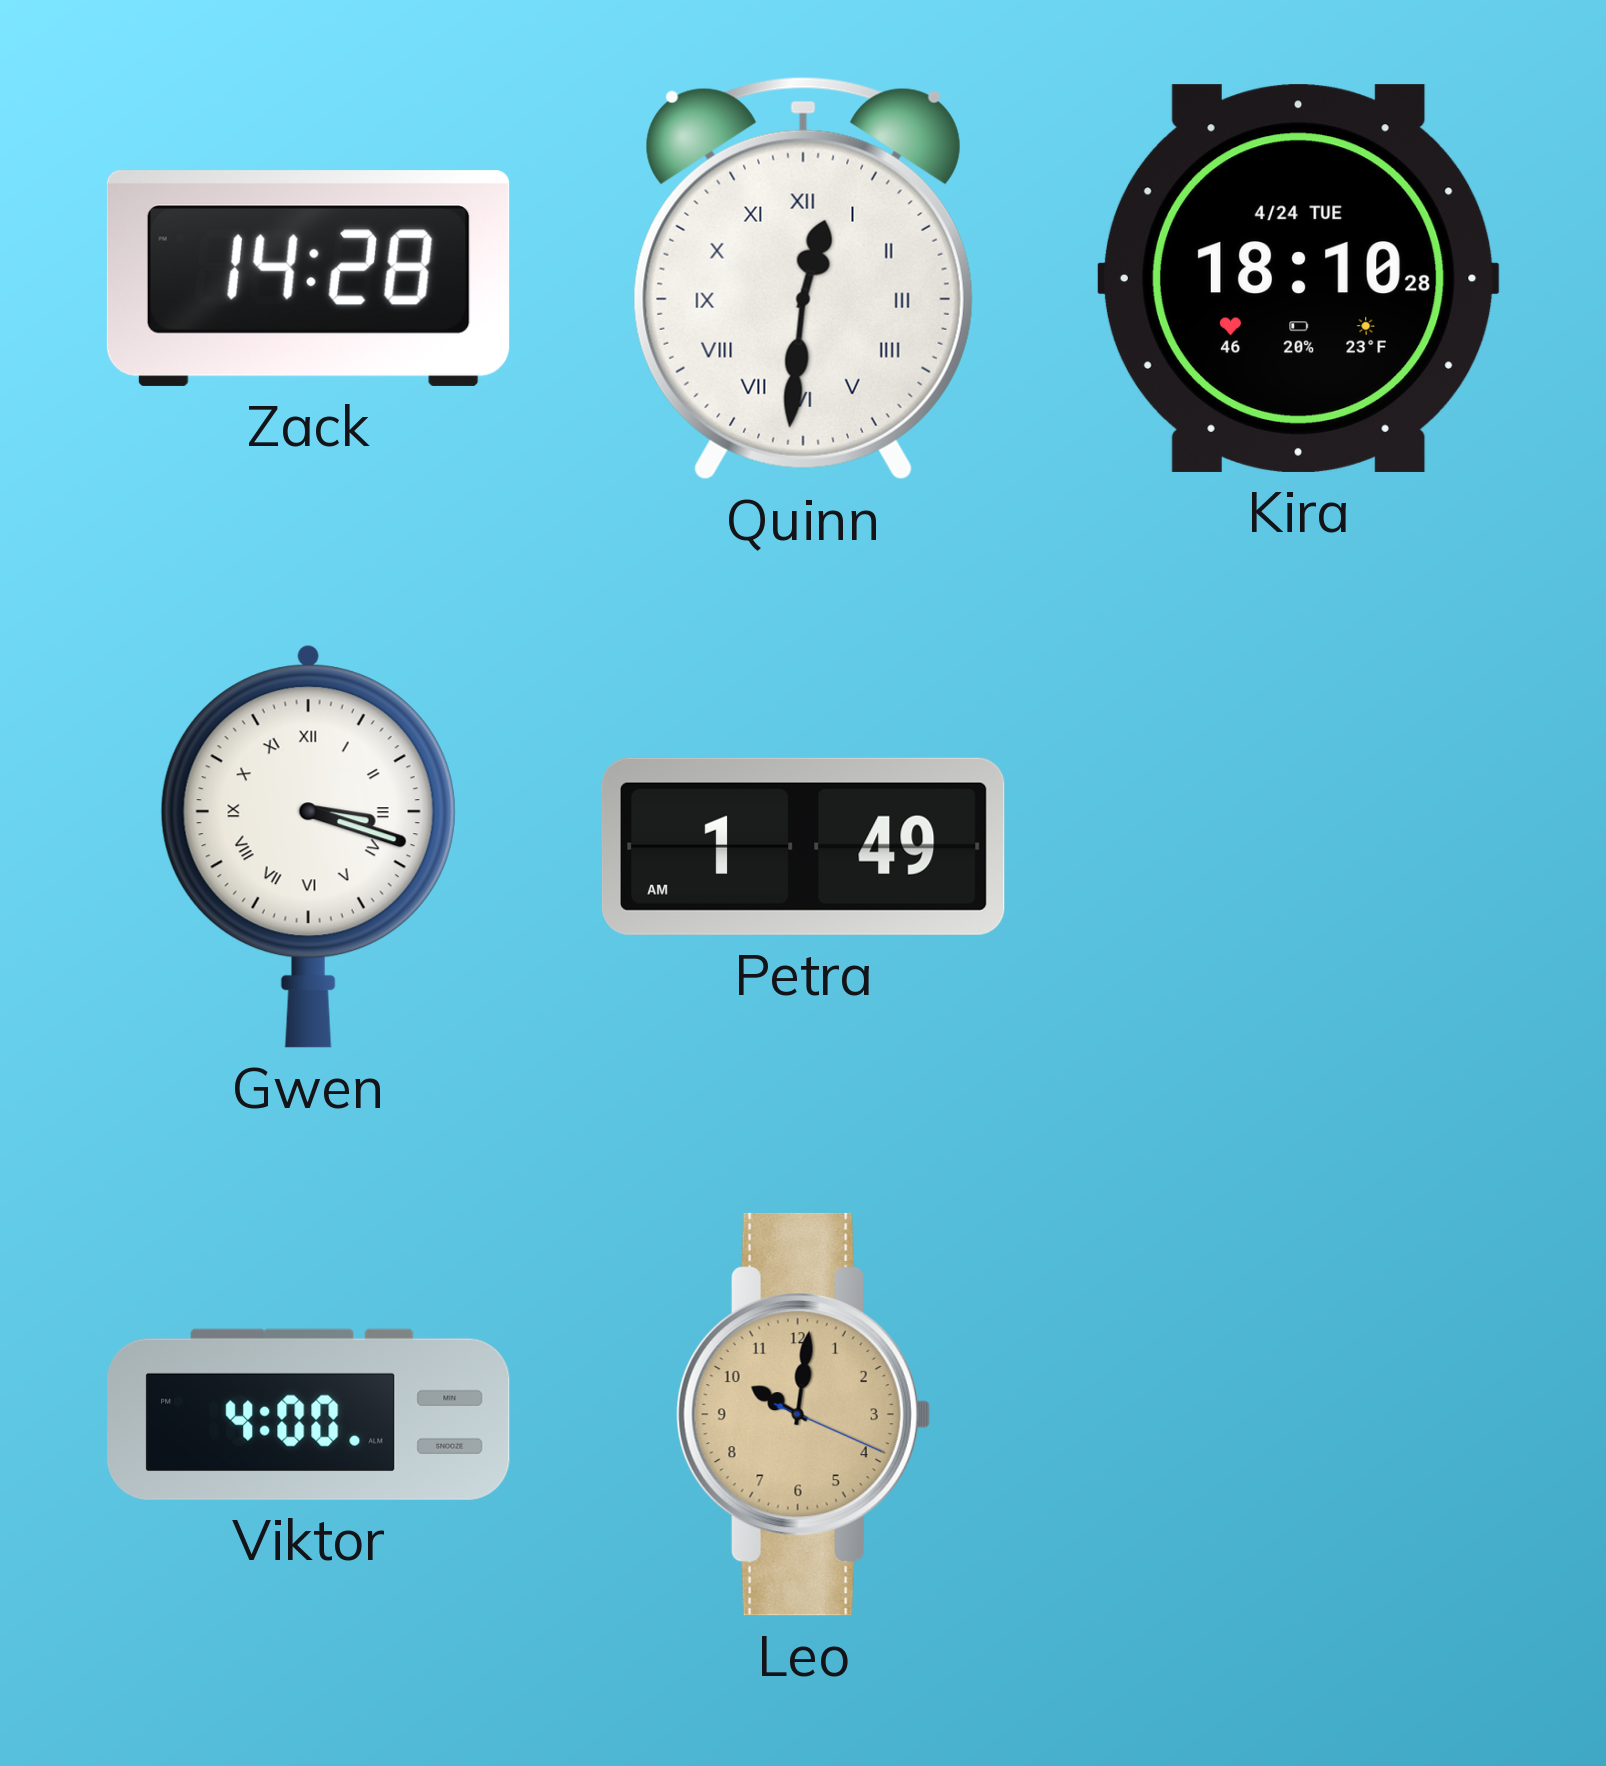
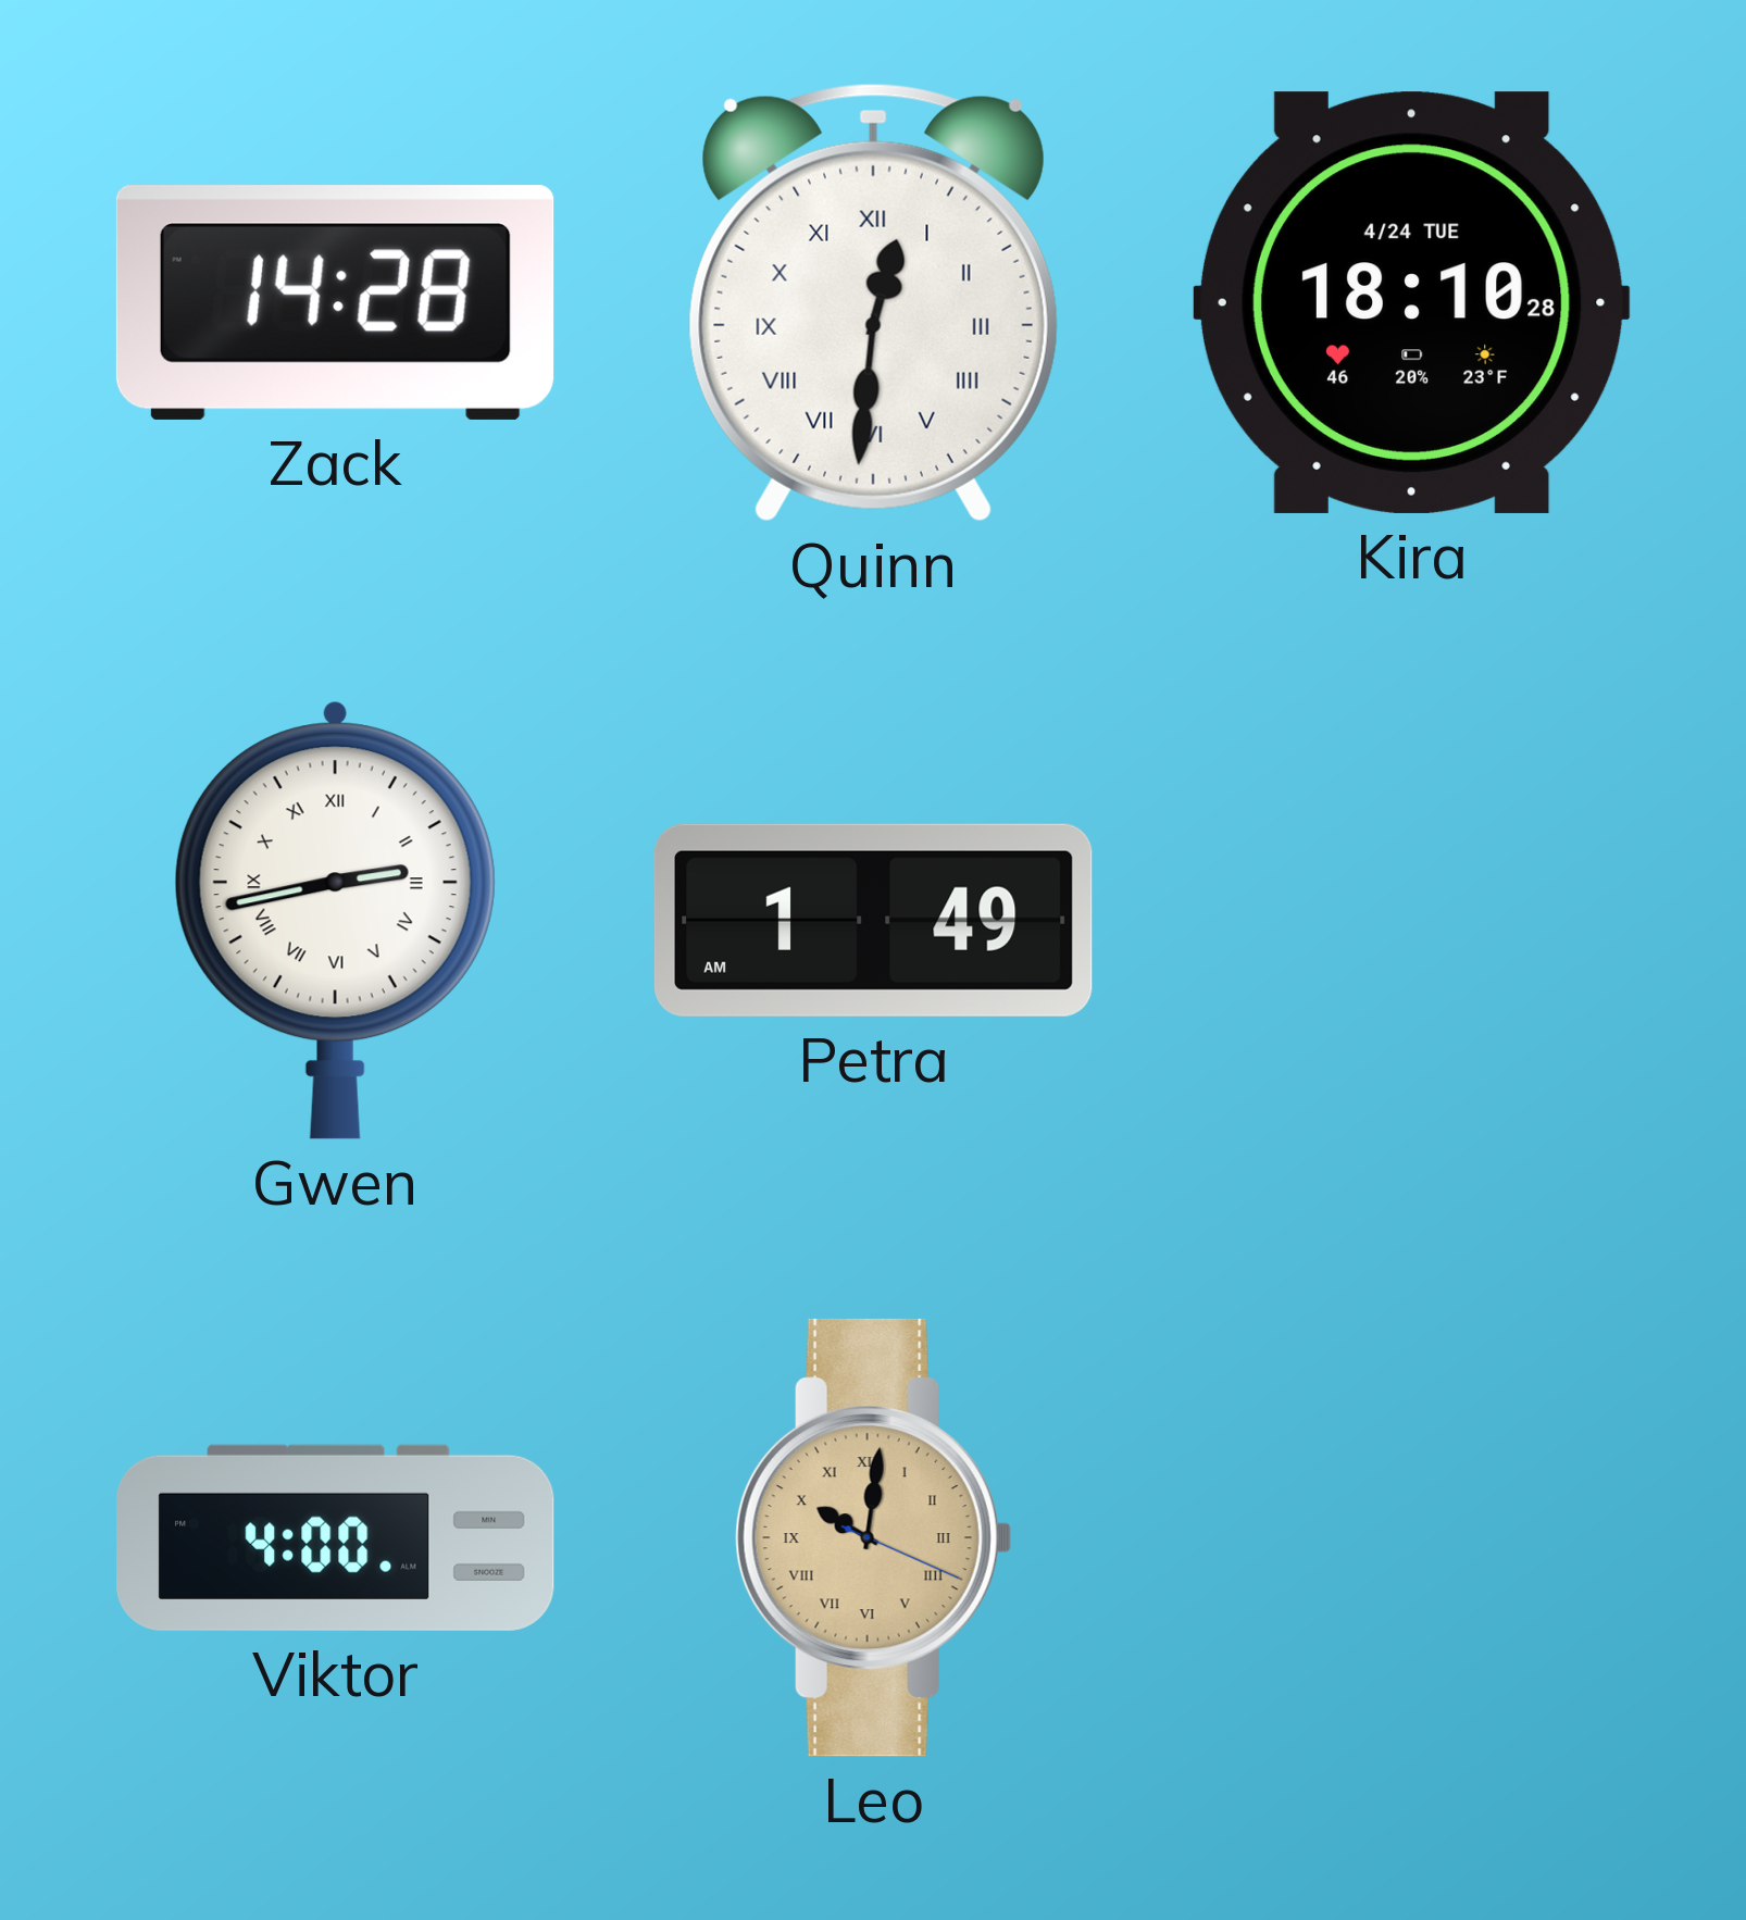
Gwen: 3:18 -> 2:43 (335, 920)
Leo numerals: Arabic -> Roman (873, 1537)
